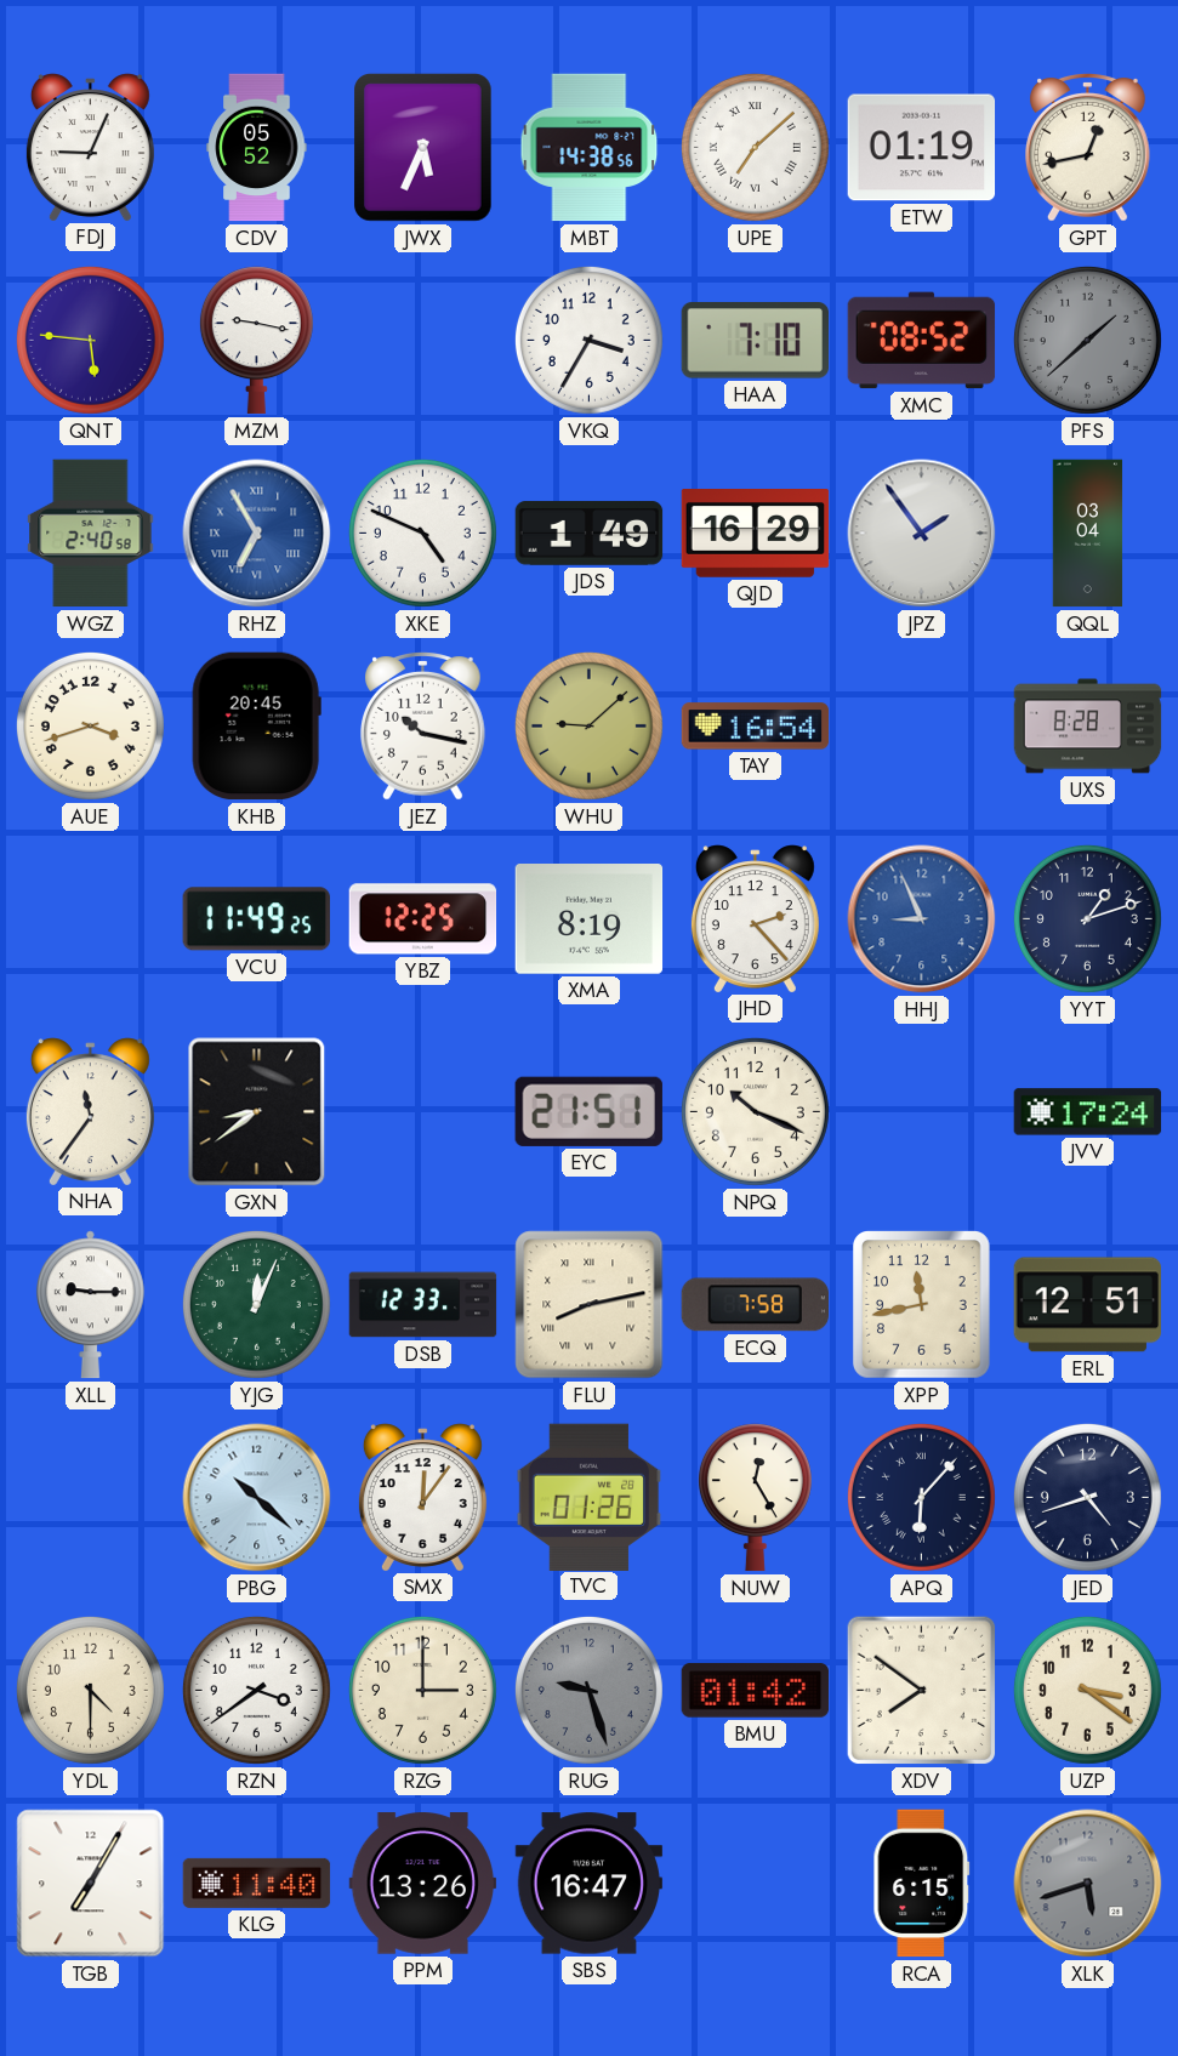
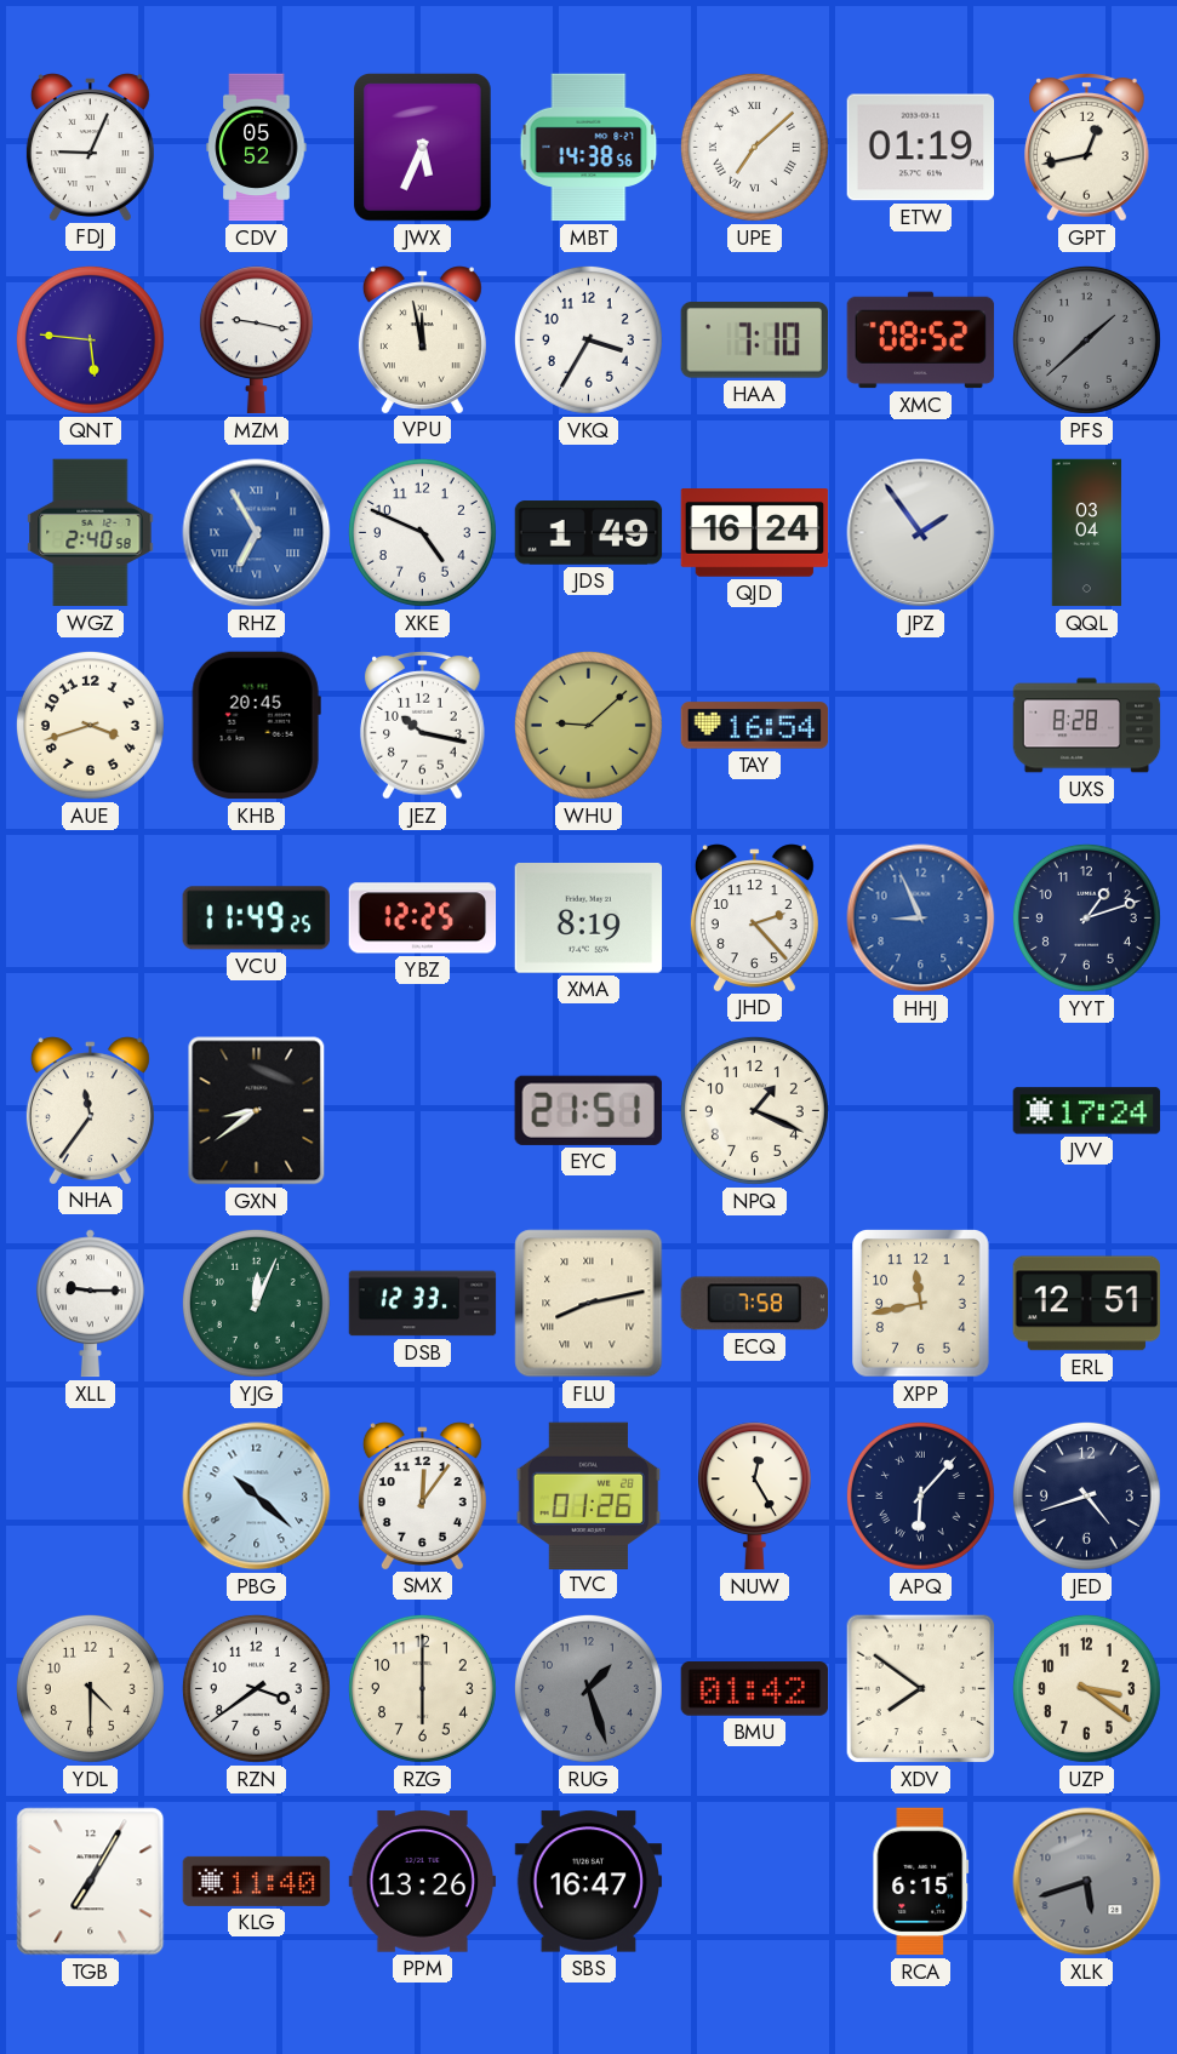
VPU: none -> 11:58 (422, 339)
QJD: 16:29 -> 16:24 (755, 533)
NPQ: 10:19 -> 1:19 (754, 1110)
RZG: 3:00 -> 6:00 (422, 1688)
RUG: 9:27 -> 1:27 (588, 1688)
